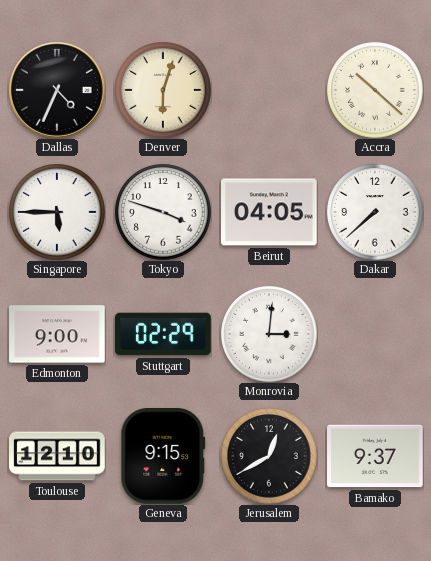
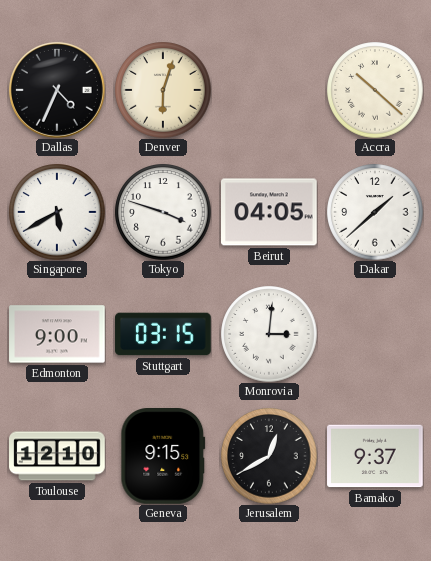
Singapore: 5:45 -> 5:40 (57, 212)
Dakar: 7:38 -> 1:38 (375, 212)
Stuttgart: 02:29 -> 03:15 (163, 334)
